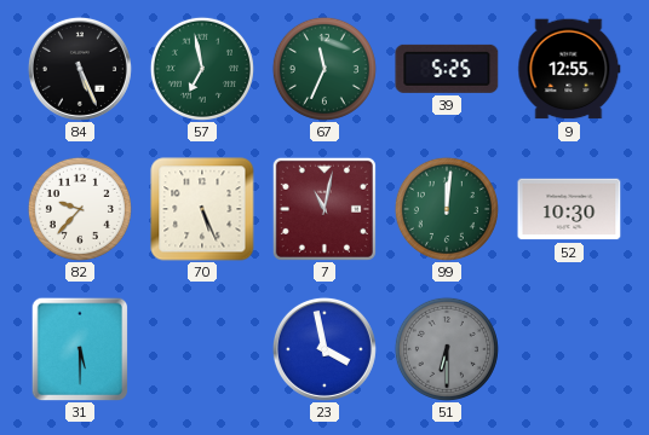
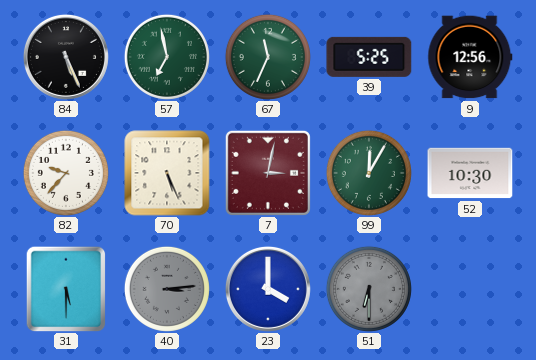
9: 12:55 -> 12:56 (470, 57)
7: 11:02 -> 3:02 (268, 173)
99: 12:01 -> 12:05 (369, 173)
40: none -> 3:14 (167, 289)
23: 3:58 -> 4:00 (268, 289)
